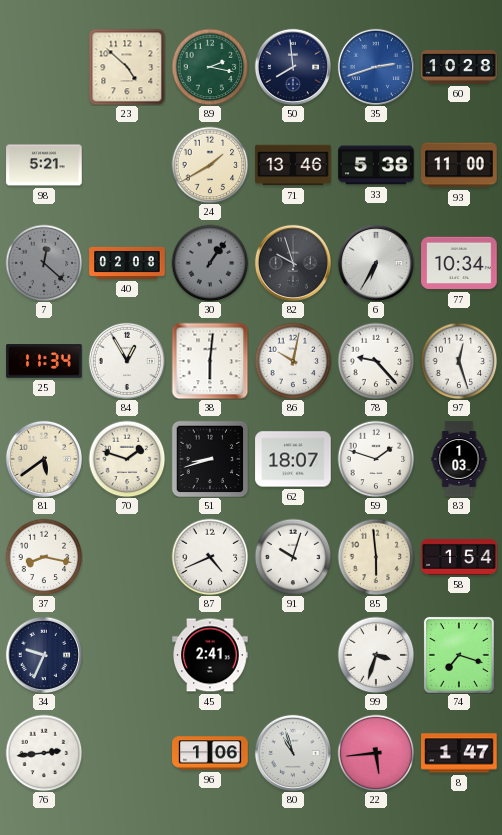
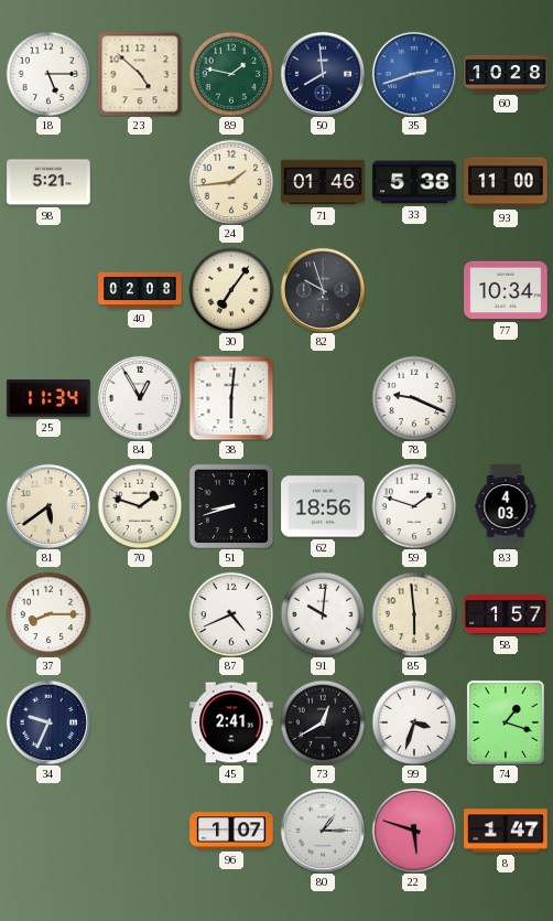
18: none -> 5:15 (48, 74)
89: 2:17 -> 1:47 (231, 74)
24: 1:40 -> 1:44 (231, 182)
71: 13:46 -> 01:46 (323, 182)
7: 12:22 -> none (44, 263)
30: 1:06 -> 7:06 (231, 290)
30 dial: grey -> cream (231, 290)
6: 6:35 -> none (376, 263)
86: 10:02 -> none (293, 361)
78: 9:23 -> 9:19 (414, 398)
97: 12:27 -> none (459, 361)
62: 18:07 -> 18:56 (323, 506)
83: 1:03 -> 4:03 (506, 506)
37: 8:17 -> 8:15 (48, 614)
91: 10:03 -> 10:01 (323, 614)
58: 1:54 -> 1:57 (506, 615)
73: none -> 12:40 (323, 722)
74: 7:18 -> 1:18 (506, 722)
76: 2:44 -> none (44, 753)
96: 1:06 -> 1:07 (231, 831)
80: 10:57 -> 1:15 (323, 831)
22: 5:44 -> 5:48 (414, 831)
